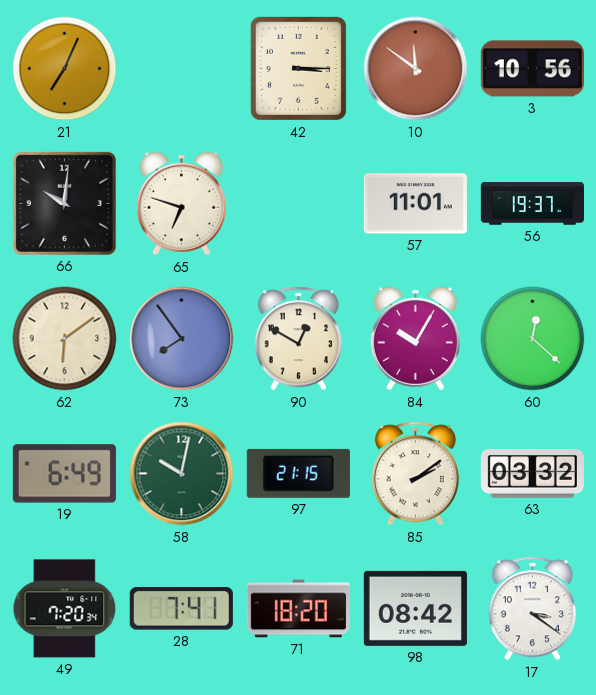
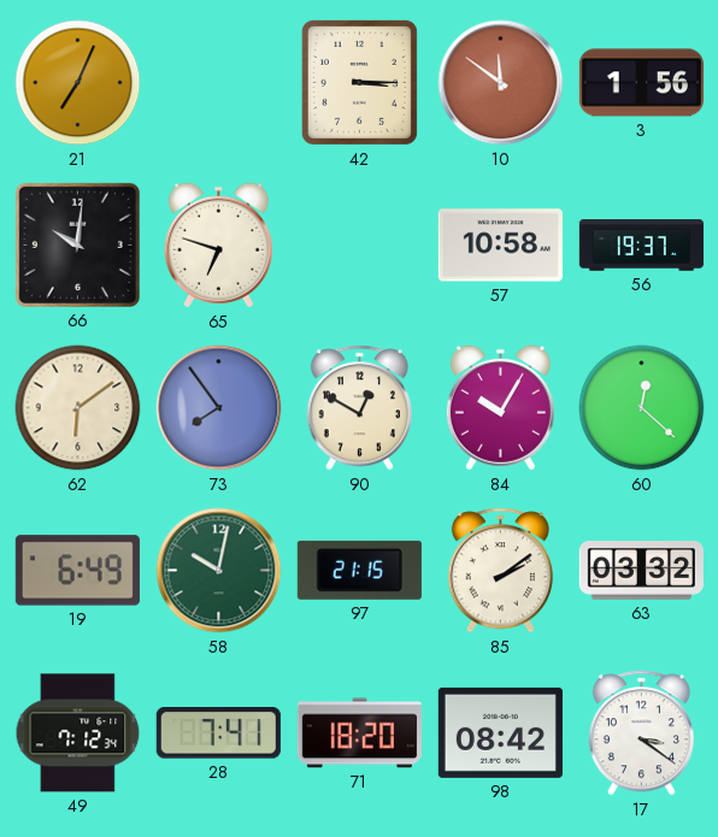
3: 10:56 -> 1:56 (641, 83)
57: 11:01 -> 10:58 (500, 246)
49: 7:20 -> 7:12 (78, 733)
